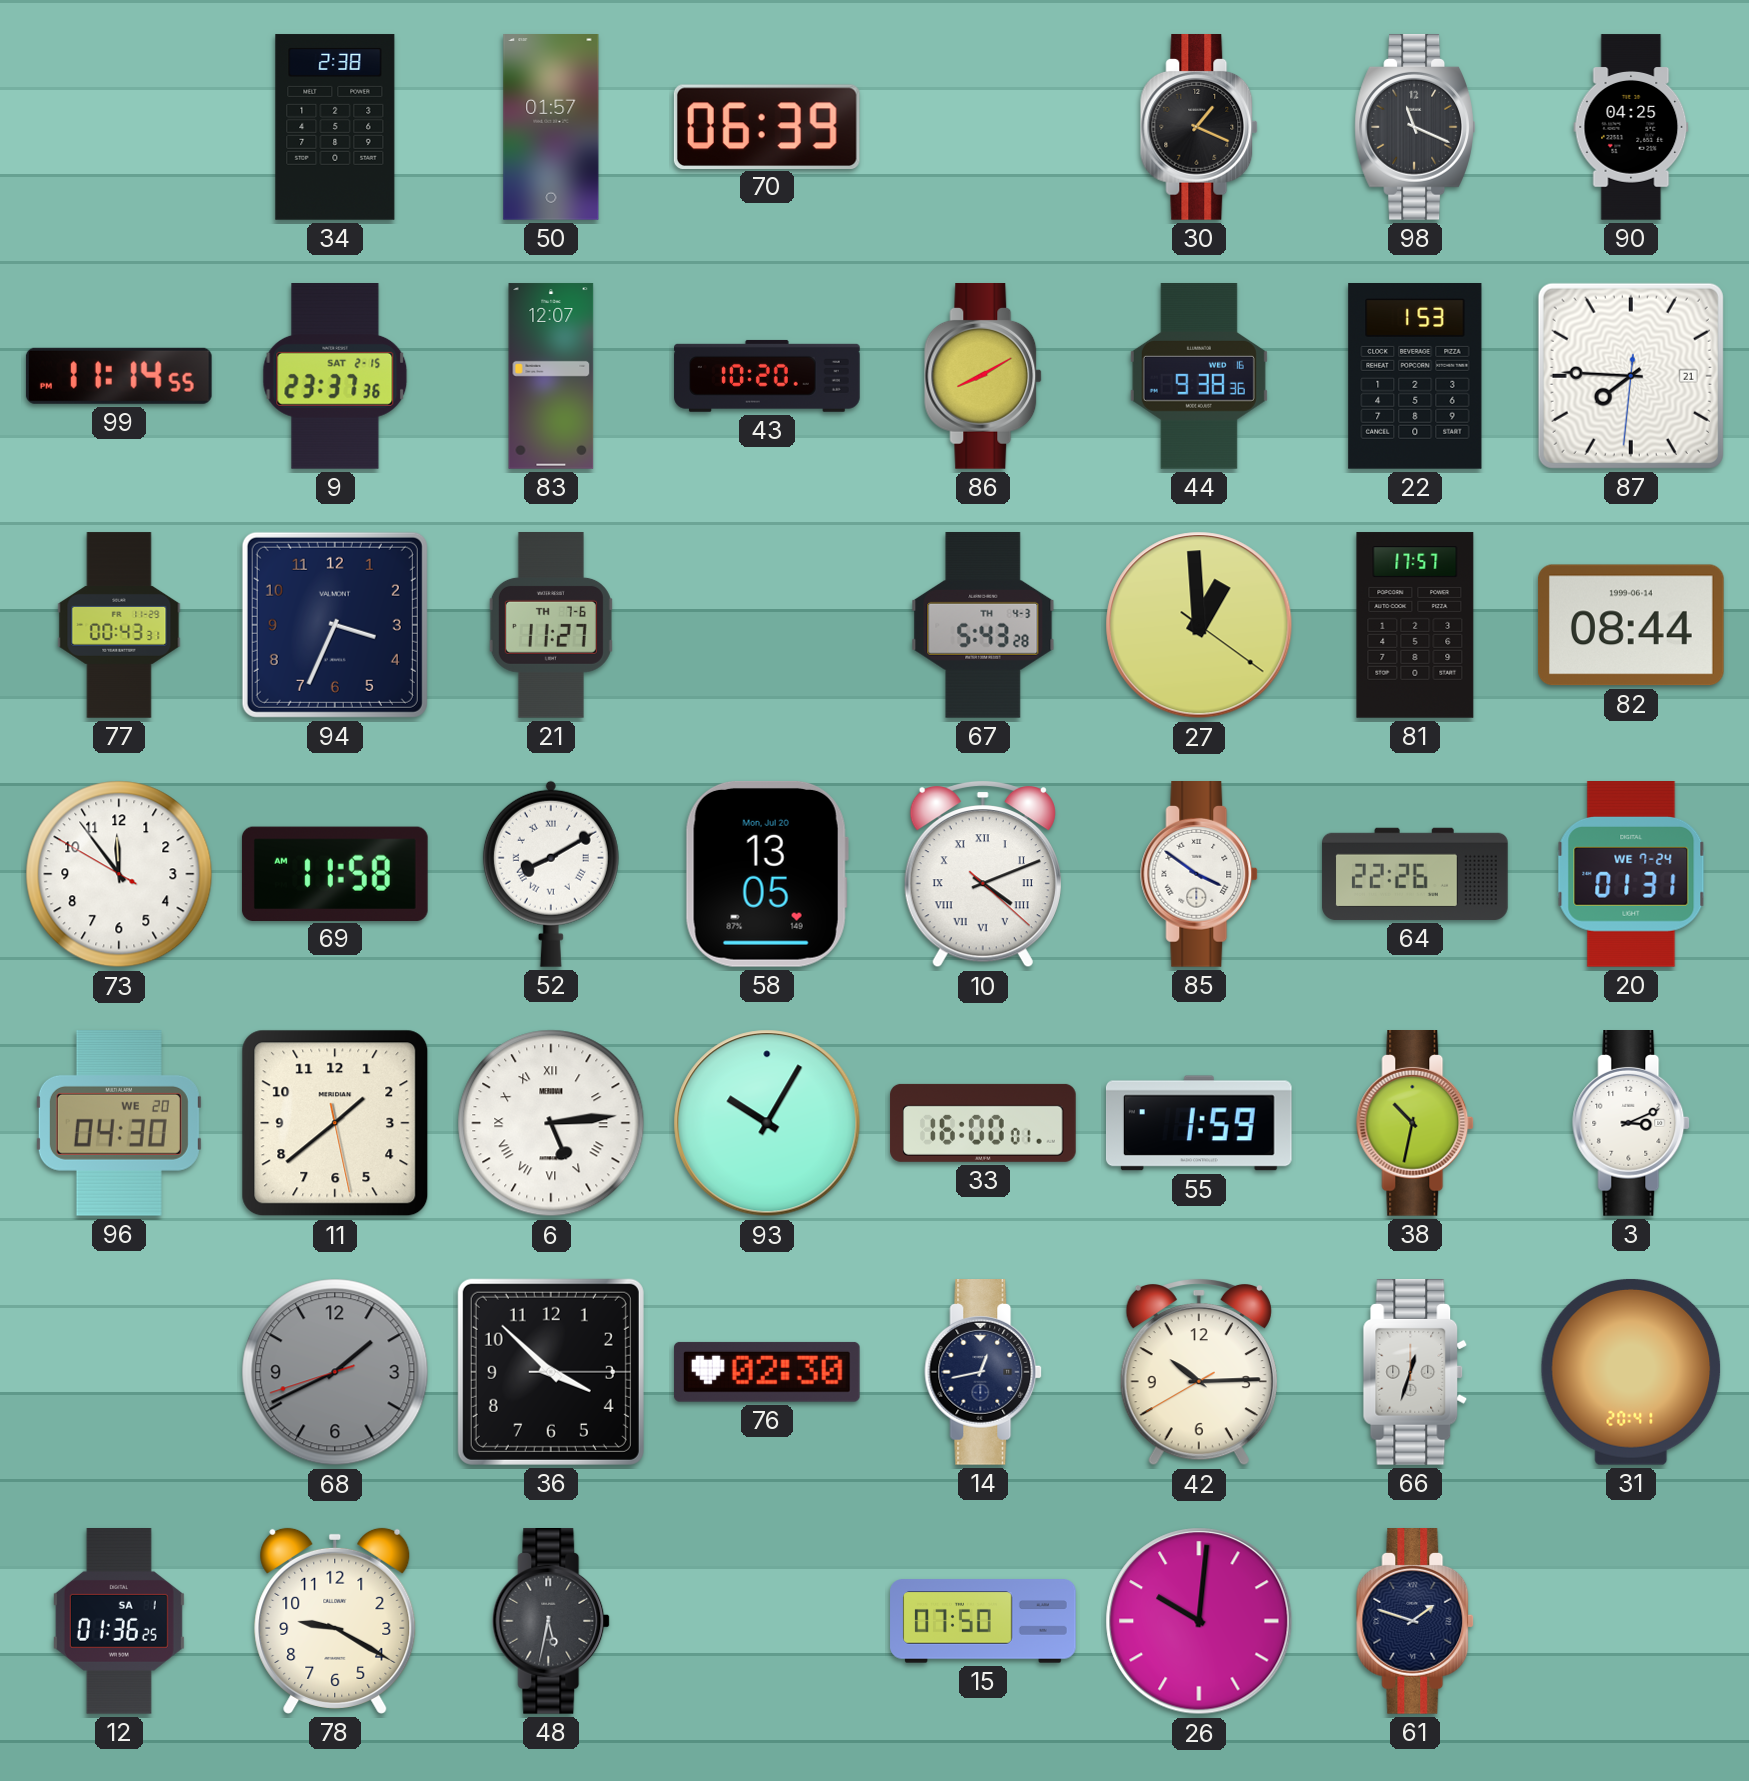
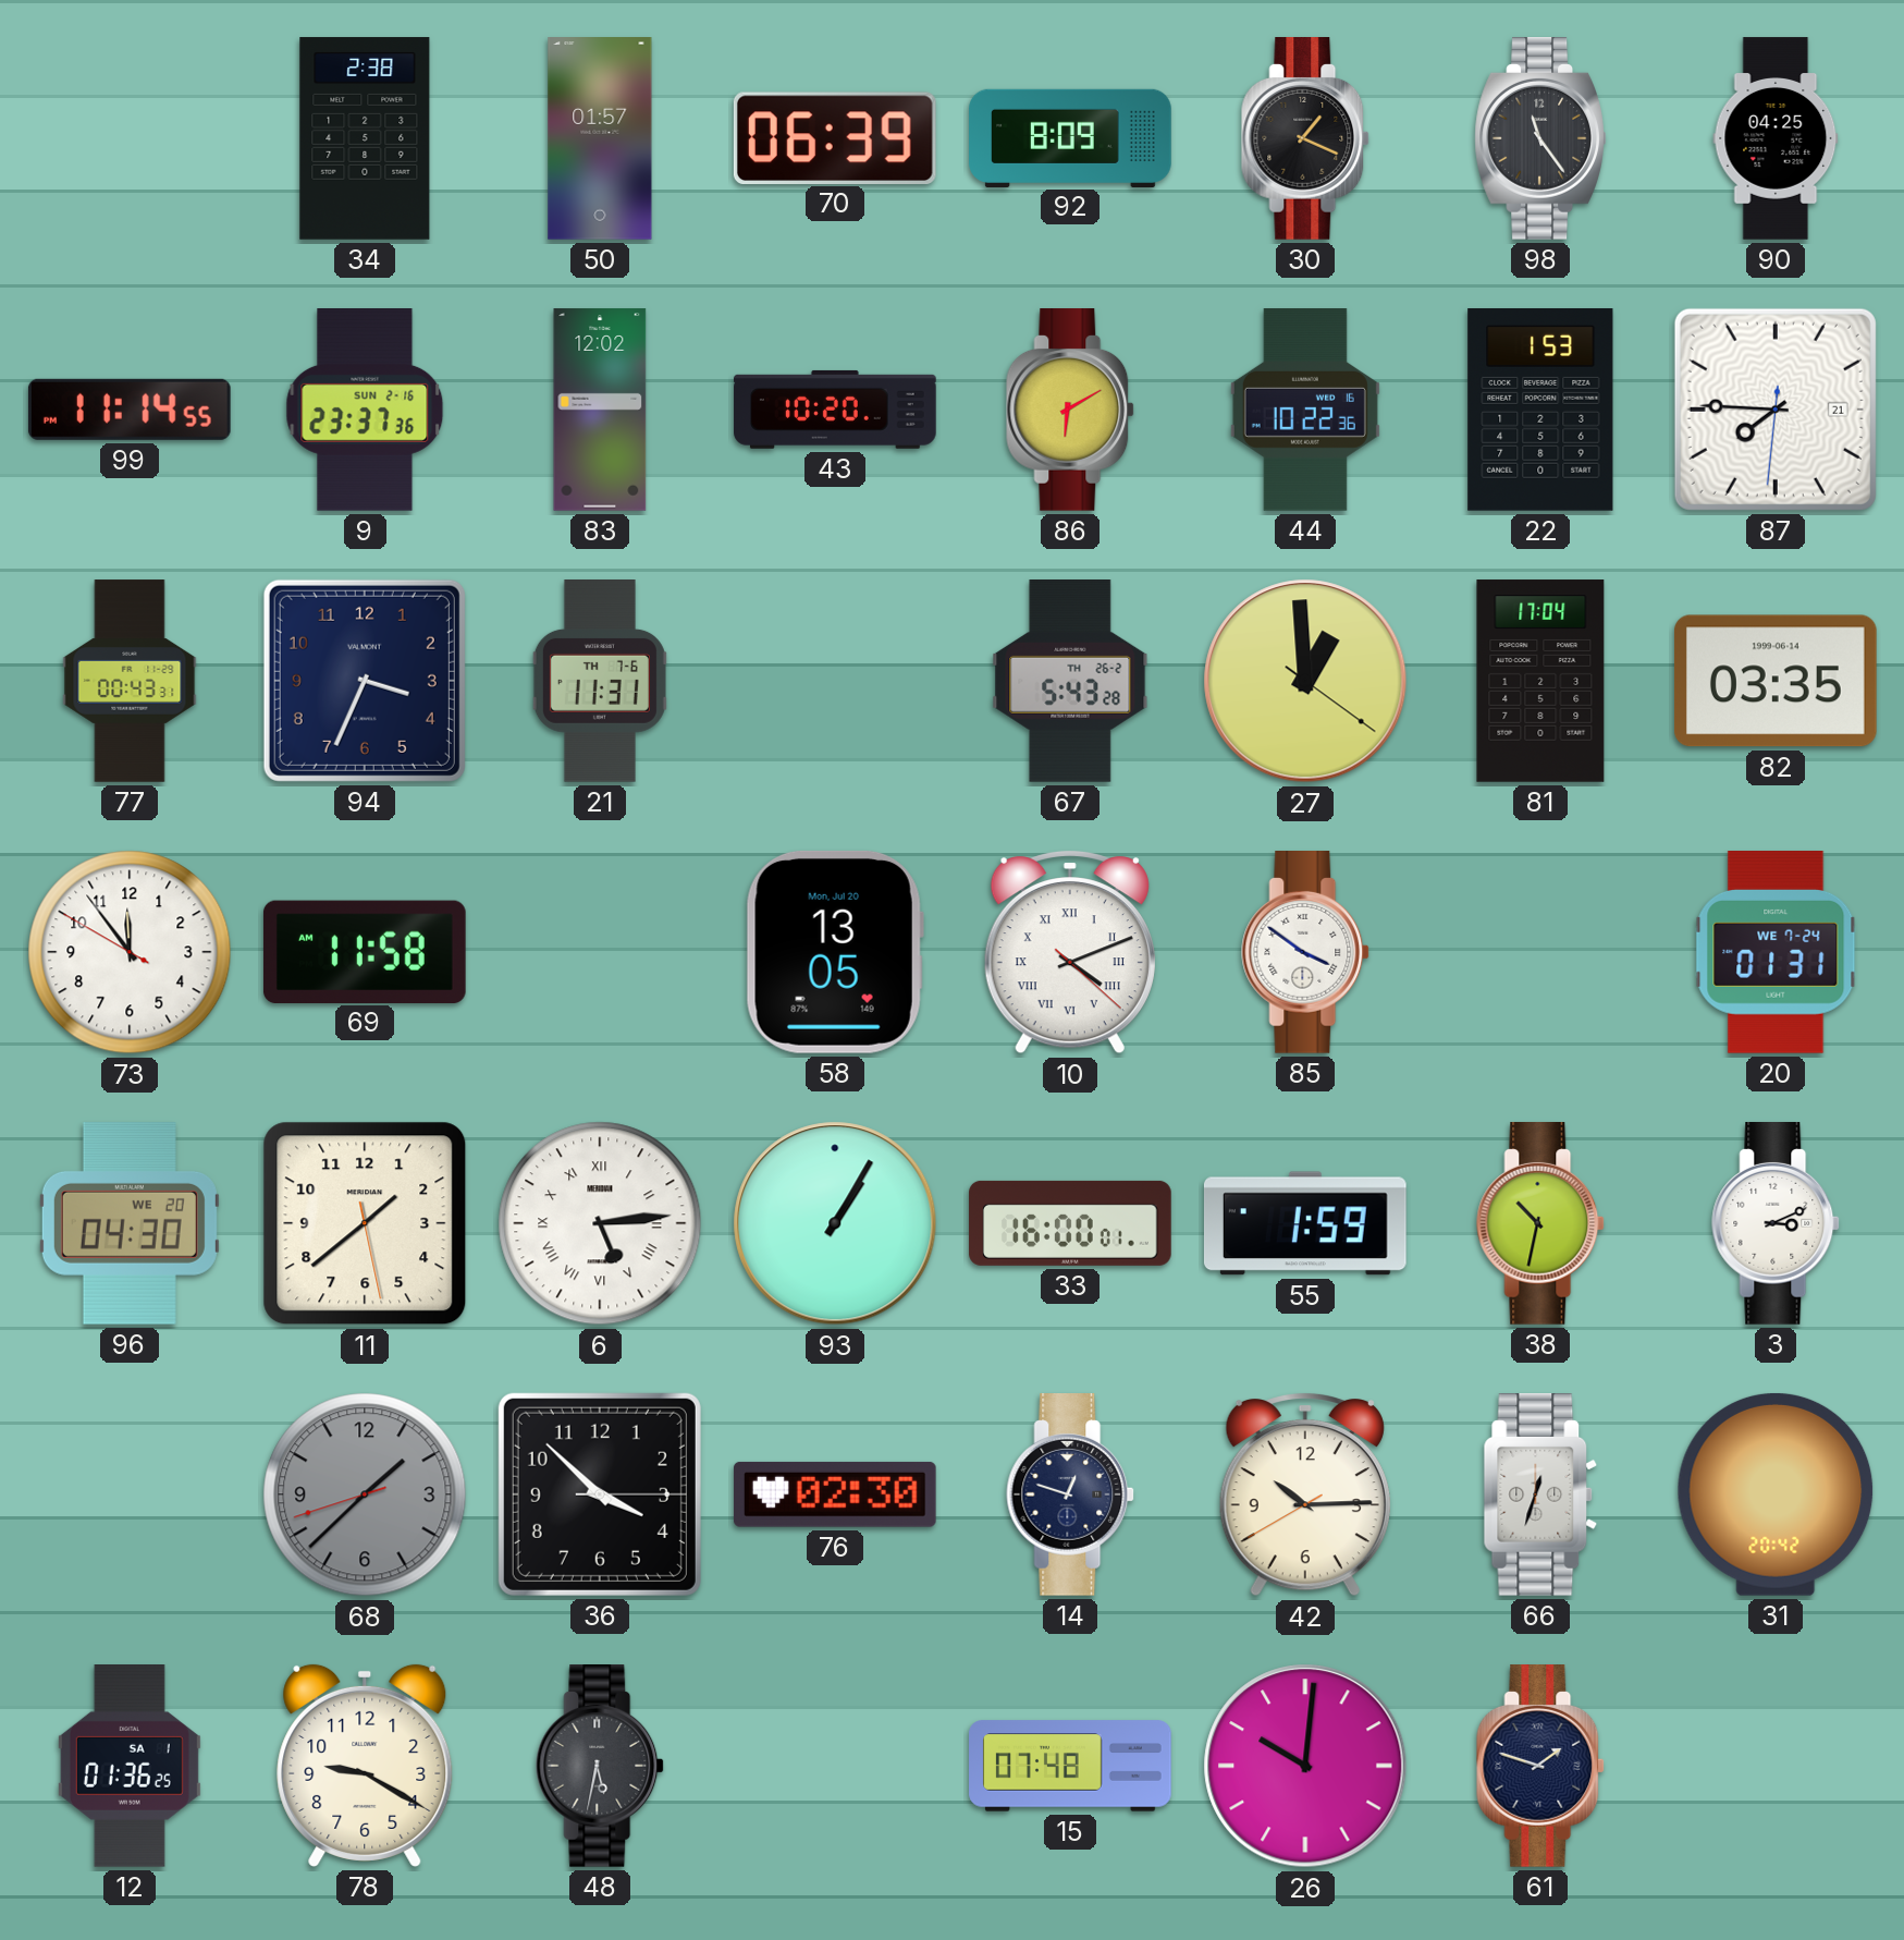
92: none -> 8:09 (1070, 137)
98: 11:19 -> 11:24 (1540, 139)
9 date: SAT 2-15 -> SUN 2-16 (365, 411)
83: 12:07 -> 12:02 (600, 410)
86: 8:10 -> 6:10 (1071, 411)
44: 9:38 -> 10:22 (1305, 411)
21: 11:27 -> 11:31 (600, 682)
67 date: TH 4-3 -> TH 26-2 (1070, 682)
81: 17:57 -> 17:04 (1540, 681)
82: 08:44 -> 03:35 (1776, 681)
52: 8:10 -> none (551, 874)
64: 22:26 -> none (1415, 874)
93: 10:05 -> 1:05 (835, 1223)
68: 1:40 -> 1:37 (365, 1494)
14: 12:43 -> 12:48 (1071, 1496)
31: 20:41 -> 20:42 (1776, 1494)
15: 07:50 -> 07:48 (1070, 1766)
